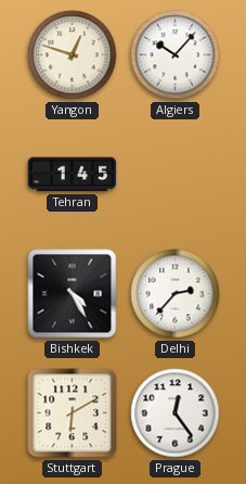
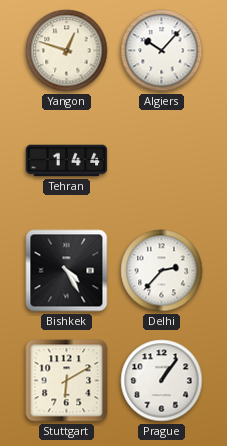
Tehran: 1:45 -> 1:44 (67, 161)
Prague: 12:24 -> 1:06 (162, 381)
